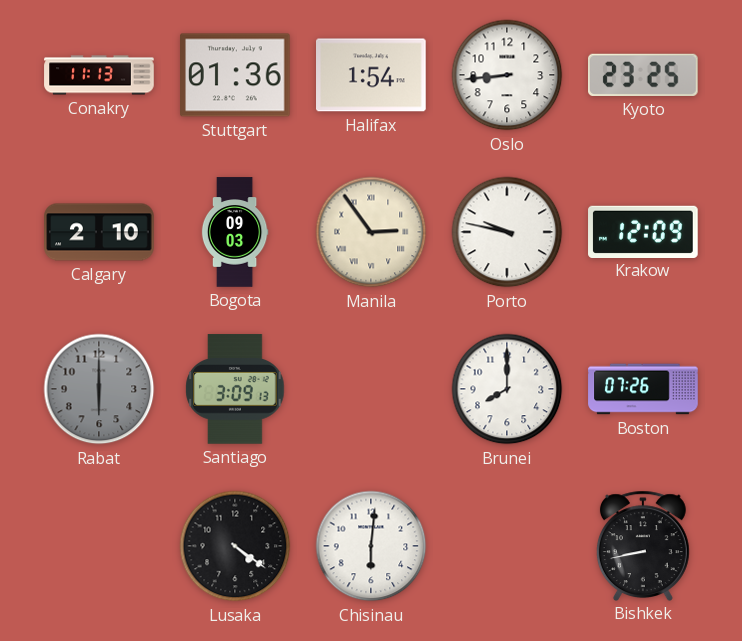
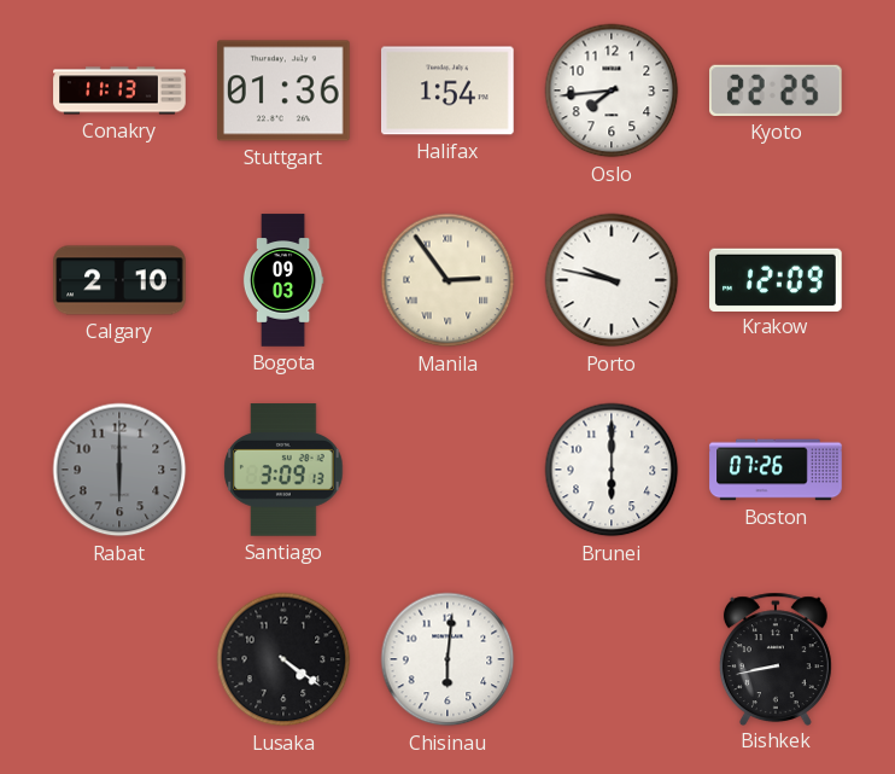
Oslo: 8:44 -> 7:44 (612, 91)
Kyoto: 23:25 -> 22:25 (777, 91)
Brunei: 8:00 -> 6:00 (612, 470)
